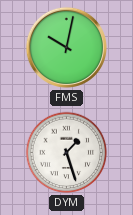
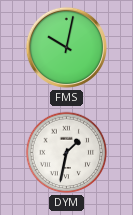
DYM: 1:27 -> 1:32 (67, 153)
